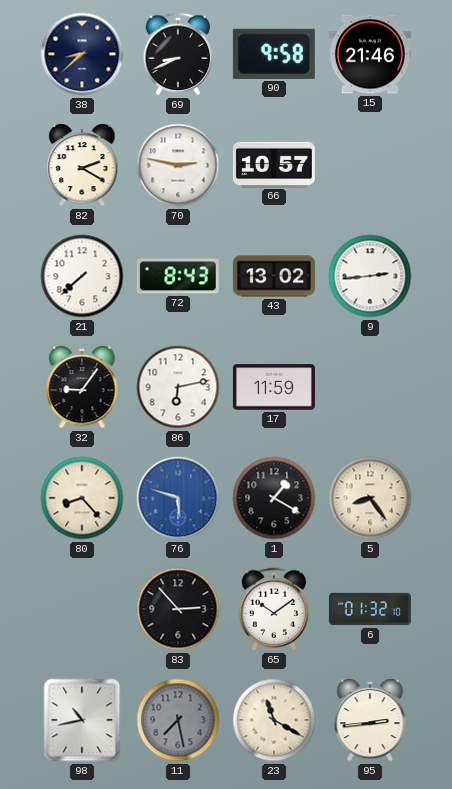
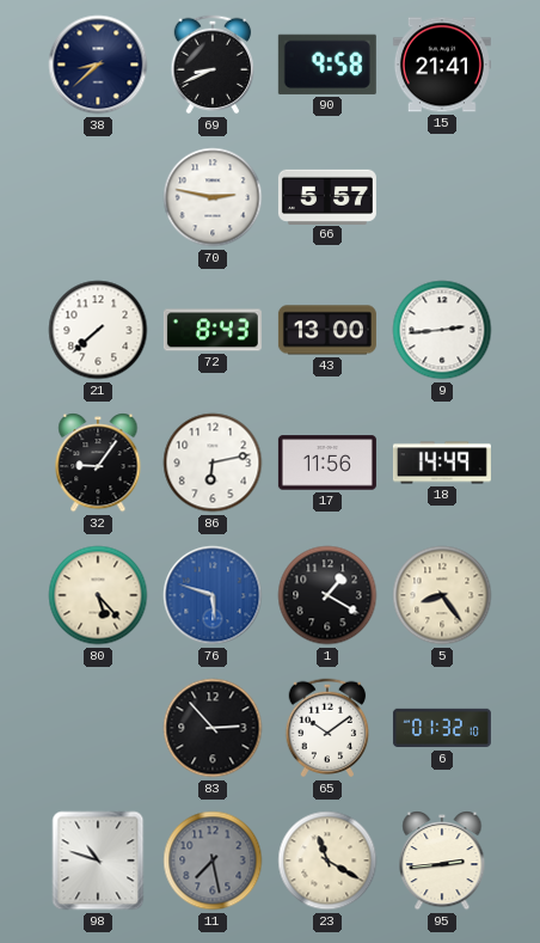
15: 21:46 -> 21:41 (442, 65)
82: 2:20 -> none (82, 165)
66: 10:57 -> 5:57 (327, 196)
43: 13:02 -> 13:00 (327, 330)
17: 11:59 -> 11:56 (327, 463)
18: none -> 14:49 (442, 463)
80: 8:23 -> 5:23 (98, 595)
98: 10:43 -> 10:48 (98, 861)
